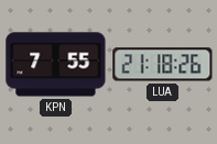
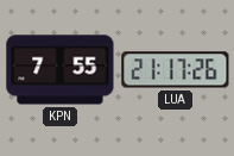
LUA: 21:18 -> 21:17 (176, 70)
